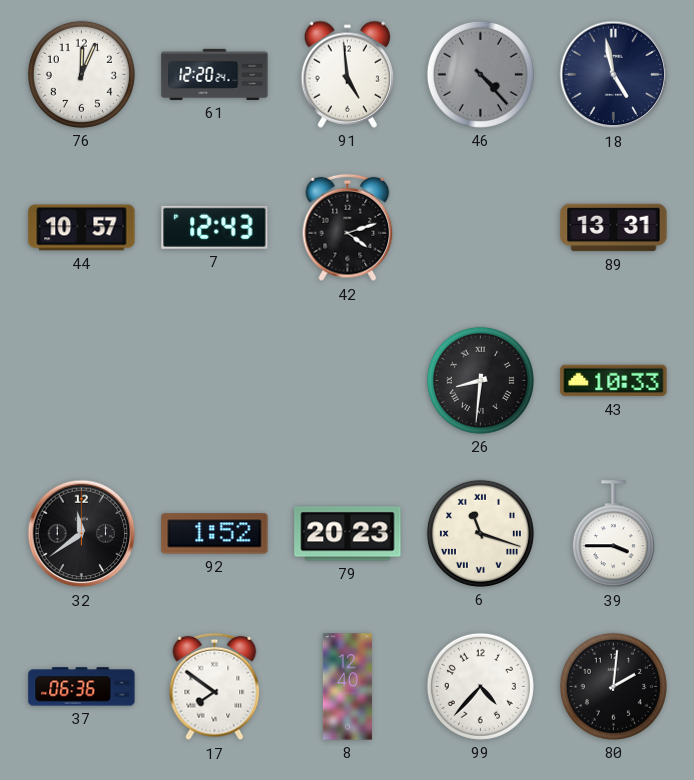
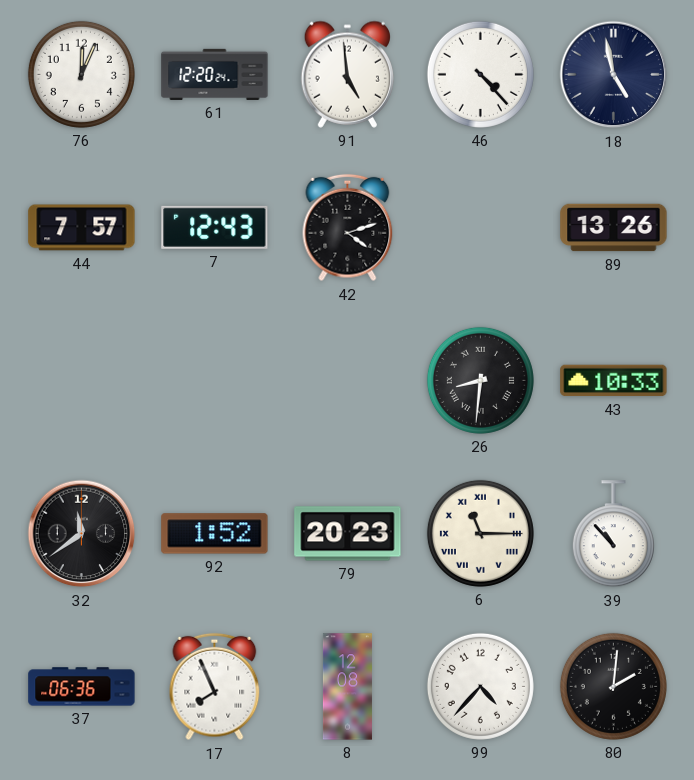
46 dial: grey -> white (480, 74)
44: 10:57 -> 7:57 (82, 228)
89: 13:31 -> 13:26 (614, 228)
6: 11:18 -> 11:15 (480, 533)
39: 3:45 -> 10:53 (613, 534)
17: 7:51 -> 7:56 (215, 687)
8: 12:40 -> 12:08 (347, 687)
